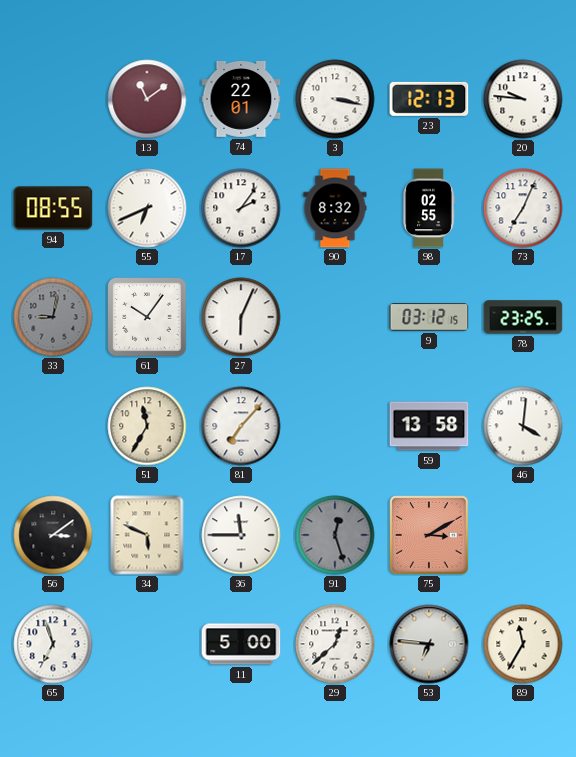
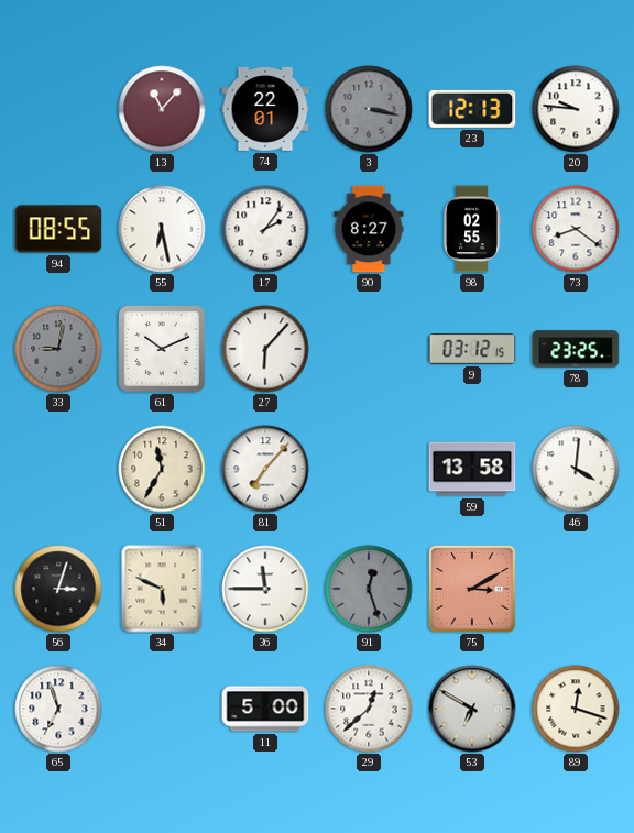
13: 11:09 -> 11:07 (162, 109)
3 dial: white -> grey (369, 109)
55: 6:41 -> 6:28 (162, 229)
90: 8:32 -> 8:27 (369, 229)
73: 7:04 -> 8:21 (576, 229)
61: 10:06 -> 10:11 (162, 349)
27: 6:04 -> 6:07 (265, 349)
56: 3:09 -> 3:03 (58, 589)
53: 6:46 -> 6:50 (472, 709)
89: 11:35 -> 12:18 (576, 709)
